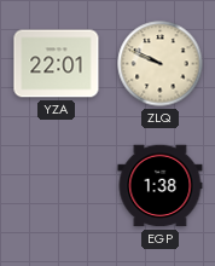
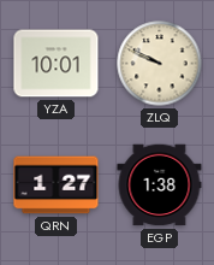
YZA: 22:01 -> 10:01 (57, 64)
QRN: none -> 1:27 (57, 185)
